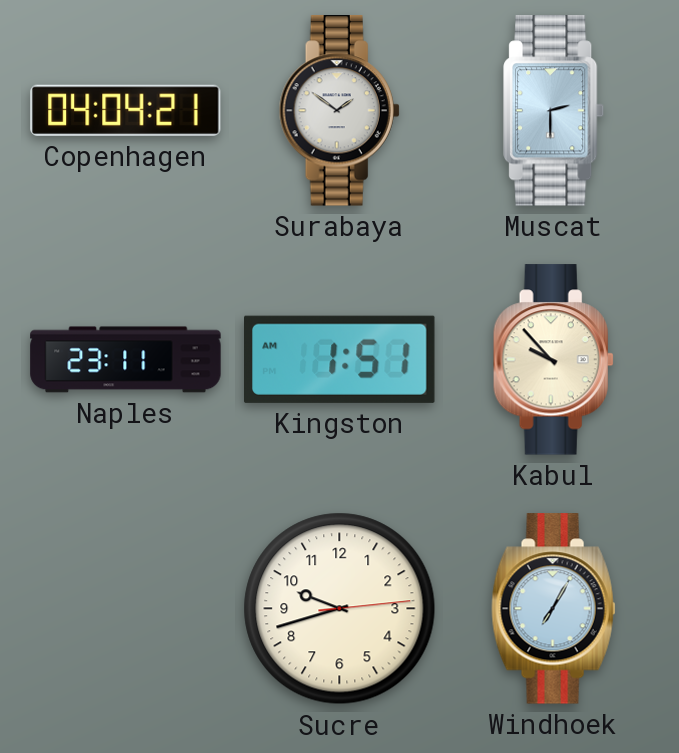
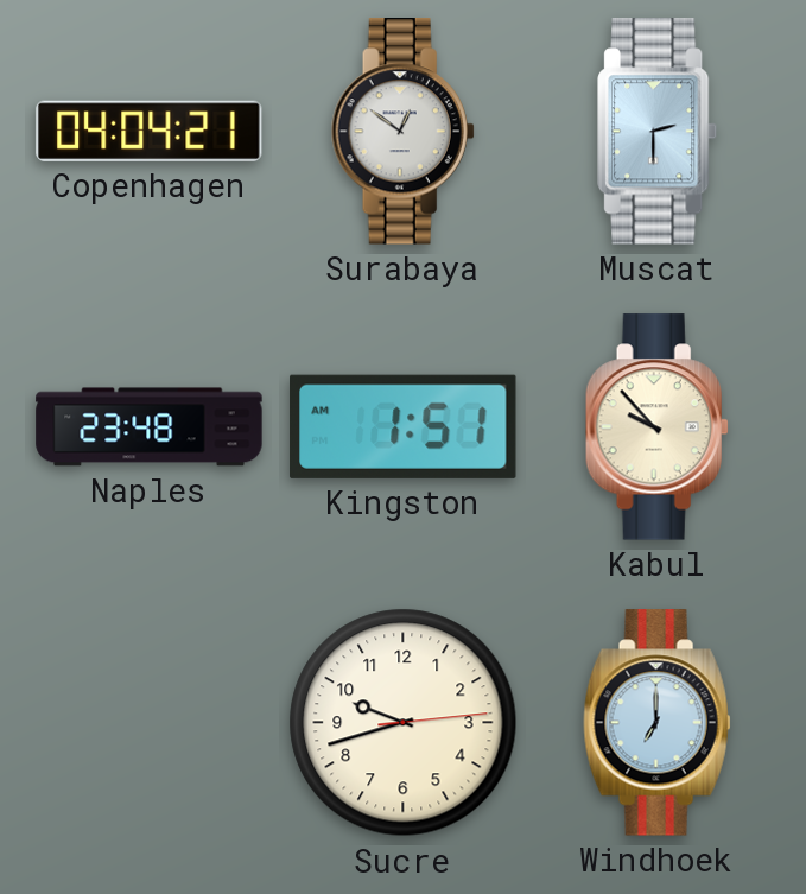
Surabaya: 1:51 -> 12:51 (402, 132)
Naples: 23:11 -> 23:48 (150, 427)
Windhoek: 7:05 -> 7:00 (658, 723)
